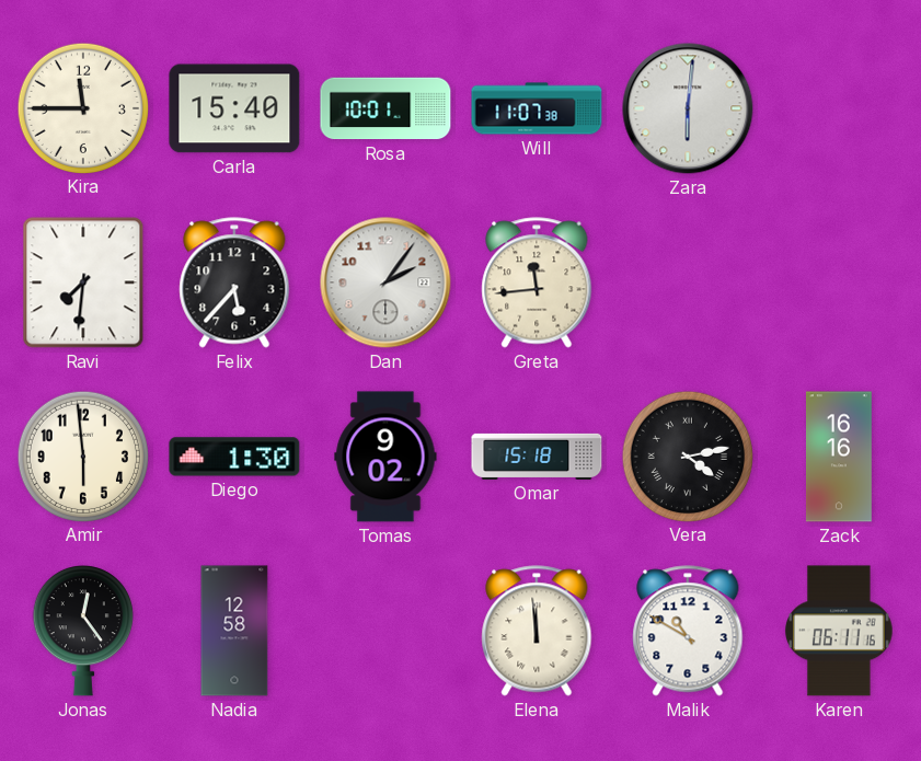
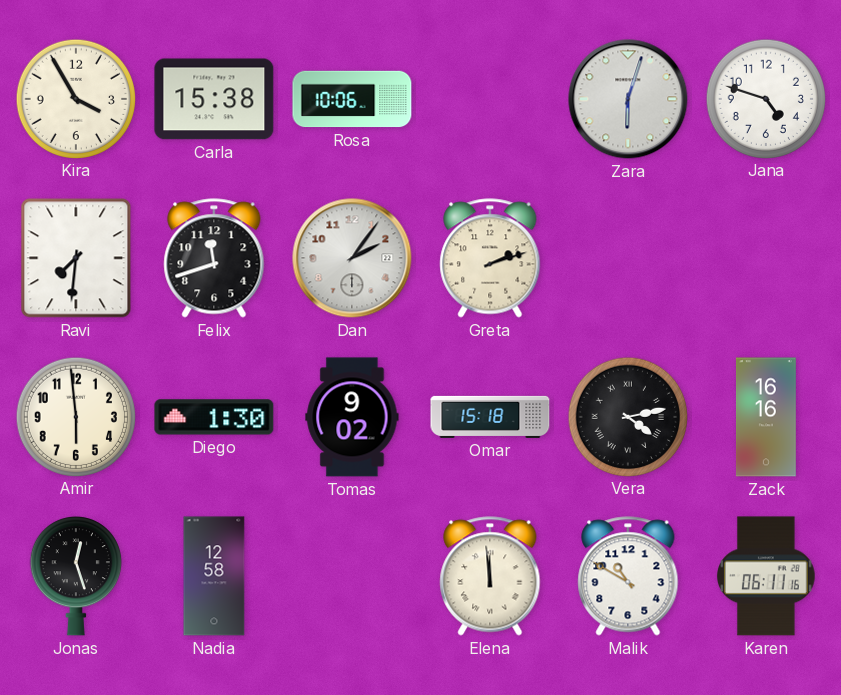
Kira: 11:45 -> 3:55 (75, 98)
Carla: 15:40 -> 15:38 (214, 99)
Rosa: 10:01 -> 10:06 (352, 99)
Will: 11:07 -> none (537, 108)
Zara: 6:01 -> 6:03 (628, 99)
Jana: none -> 4:48 (765, 98)
Felix: 5:37 -> 11:42 (214, 258)
Greta: 11:44 -> 2:12 (490, 258)
Jonas: 12:24 -> 12:27 (76, 576)
